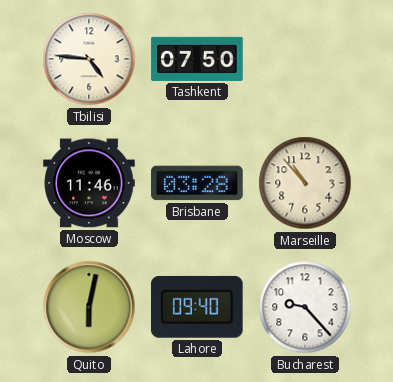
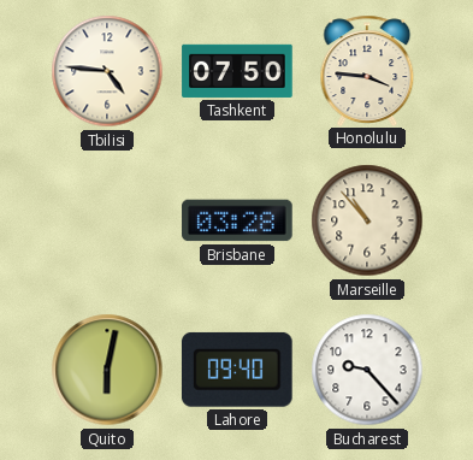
Honolulu: none -> 3:46 (367, 70)
Moscow: 11:46 -> none (89, 183)
